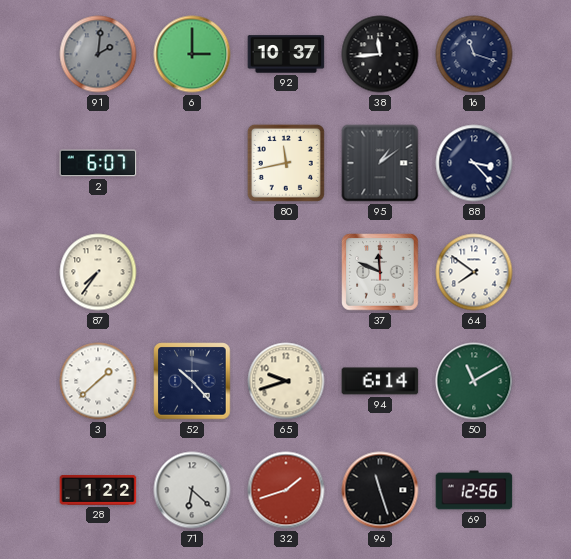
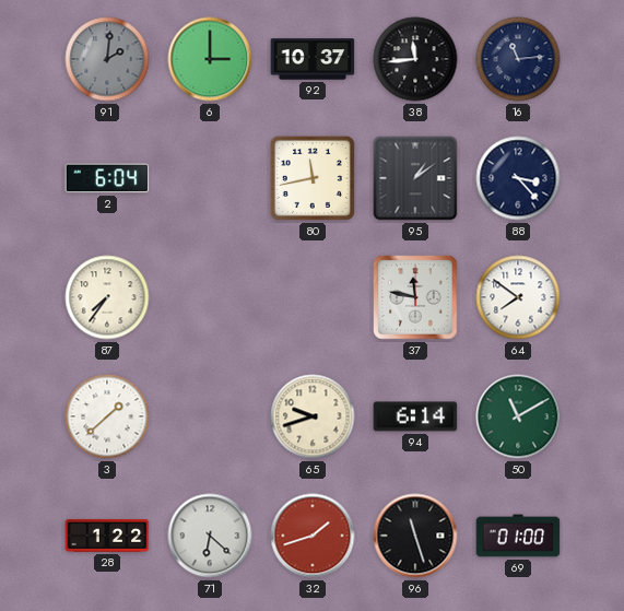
16: 11:18 -> 11:14 (518, 59)
2: 6:07 -> 6:04 (107, 178)
37: 11:49 -> 11:47 (415, 297)
52: 10:23 -> none (192, 381)
69: 12:56 -> 01:00 (518, 536)
